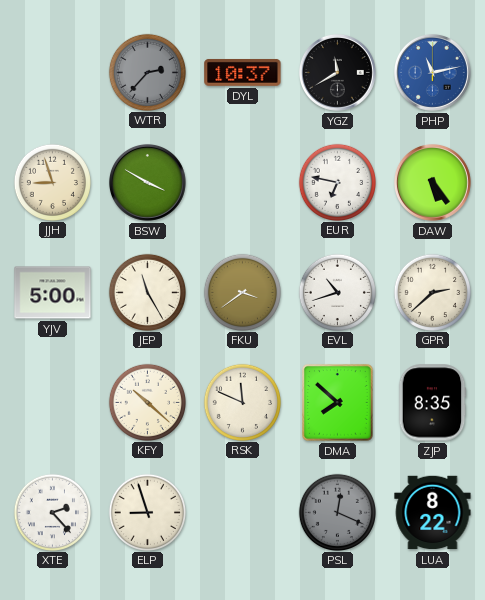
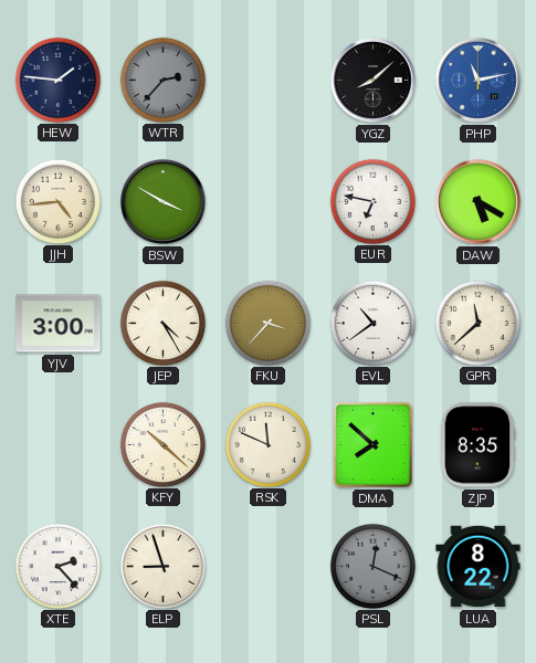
HEW: none -> 1:46 (57, 80)
DYL: 10:37 -> none (243, 72)
YGZ: 11:40 -> 8:08 (372, 80)
JJH: 8:57 -> 4:44 (57, 201)
DAW: 5:24 -> 5:20 (477, 201)
YJV: 5:00 -> 3:00 (59, 324)
JEP: 11:25 -> 4:25 (162, 323)
FKU: 3:39 -> 3:37 (267, 323)
EVL: 10:42 -> 10:39 (372, 323)
GPR: 2:38 -> 11:38 (477, 323)
